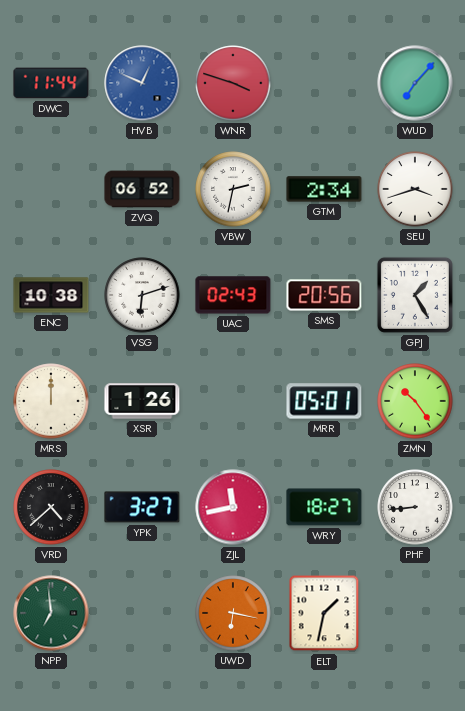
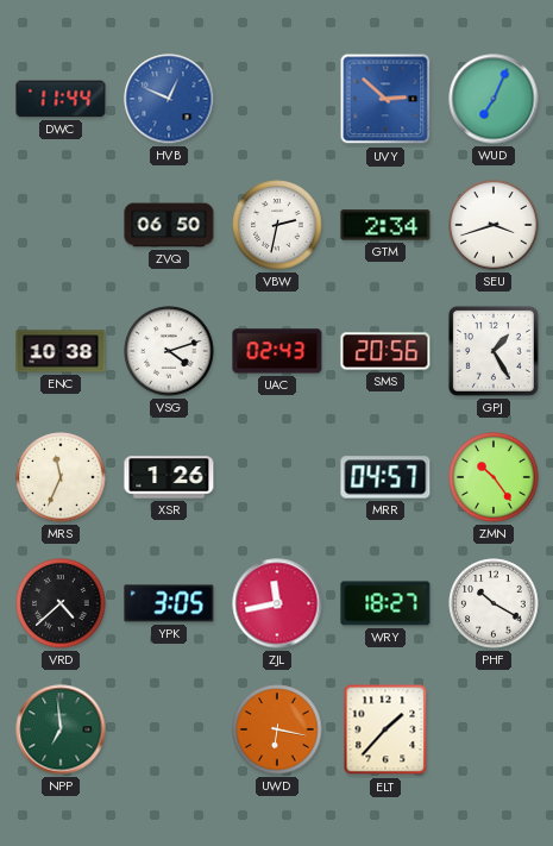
WNR: 3:48 -> none (233, 83)
UVY: none -> 2:52 (385, 99)
WUD: 7:07 -> 7:04 (494, 99)
ZVQ: 06:52 -> 06:50 (169, 225)
VSG: 6:12 -> 4:12 (169, 351)
MRS: 12:00 -> 11:34 (61, 477)
MRR: 05:01 -> 04:57 (385, 477)
YPK: 3:27 -> 3:05 (169, 603)
PHF: 8:44 -> 10:20 (494, 603)
ELT: 1:32 -> 1:37 (385, 729)
